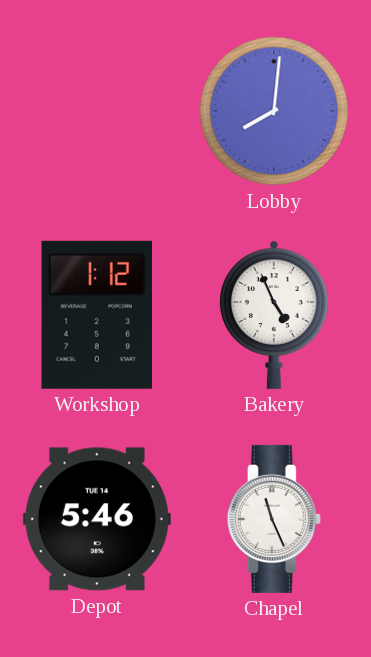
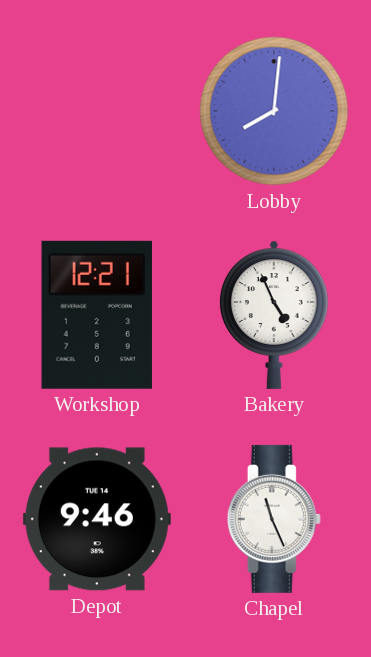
Workshop: 1:12 -> 12:21 (97, 315)
Depot: 5:46 -> 9:46 (97, 519)
